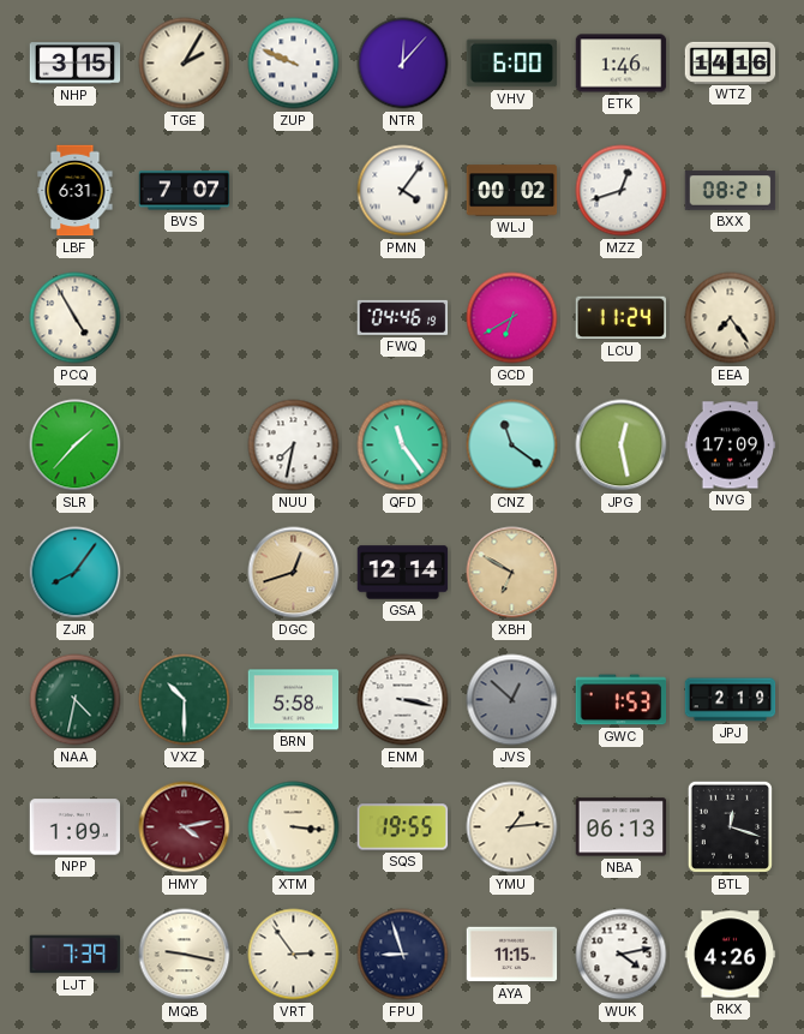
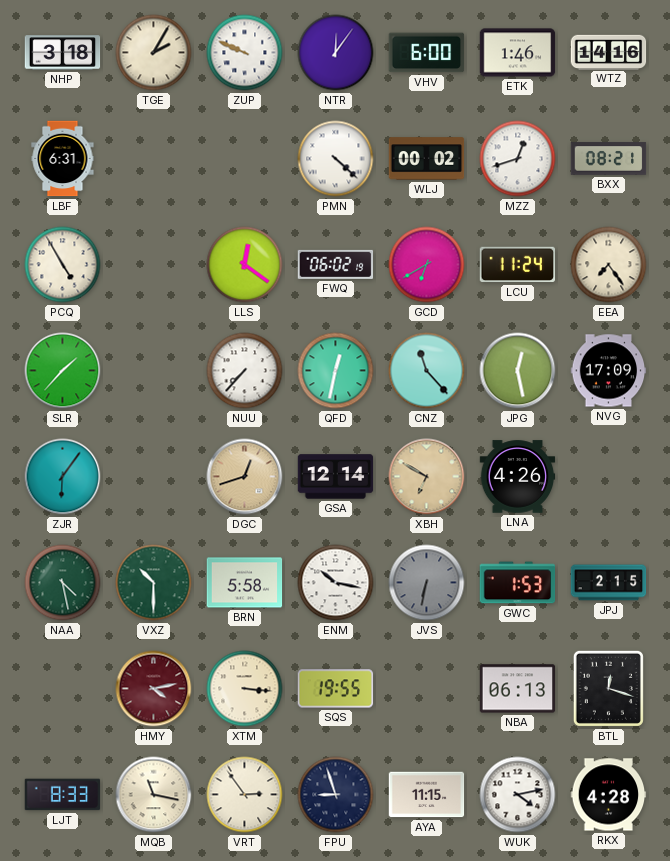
NHP: 3:15 -> 3:18 (63, 53)
NTR: 12:07 -> 12:06 (336, 53)
BVS: 7:07 -> none (185, 191)
PMN: 4:06 -> 4:22 (336, 159)
LLS: none -> 12:21 (245, 265)
FWQ: 04:46 -> 06:02 (336, 264)
NUU: 7:32 -> 7:37 (245, 371)
QFD: 11:24 -> 12:32 (336, 371)
CNZ: 11:21 -> 11:23 (427, 371)
ZJR: 8:06 -> 6:06 (63, 477)
LNA: none -> 4:26 (518, 477)
NAA: 4:32 -> 4:28 (63, 583)
ENM: 3:17 -> 10:17 (336, 583)
JVS: 12:52 -> 6:32 (427, 583)
JPJ: 2:19 -> 2:15 (609, 583)
NPP: 1:09 -> none (76, 827)
YMU: 1:14 -> none (512, 827)
LJT: 7:39 -> 8:33 (63, 795)
MQB: 9:17 -> 11:17 (154, 795)
RKX: 4:26 -> 4:28 (609, 795)
